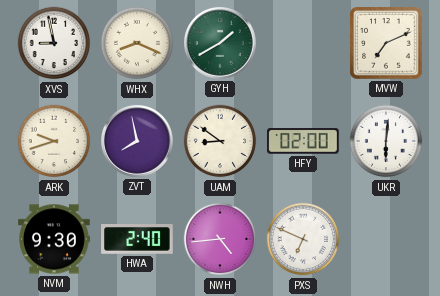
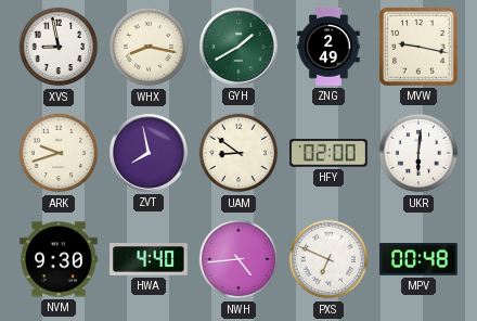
WHX: 8:19 -> 8:17 (149, 47)
ZNG: none -> 2:49 (328, 47)
MVW: 7:11 -> 9:17 (420, 48)
HWA: 2:40 -> 4:40 (149, 259)
MPV: none -> 00:48 (420, 260)
